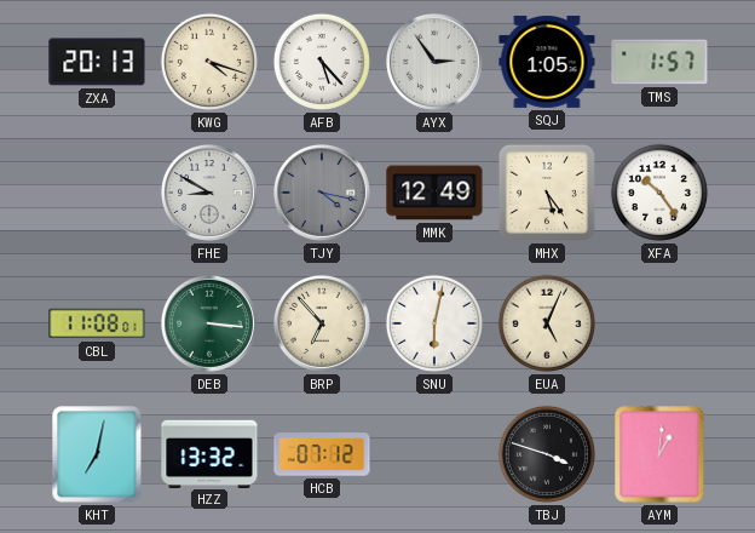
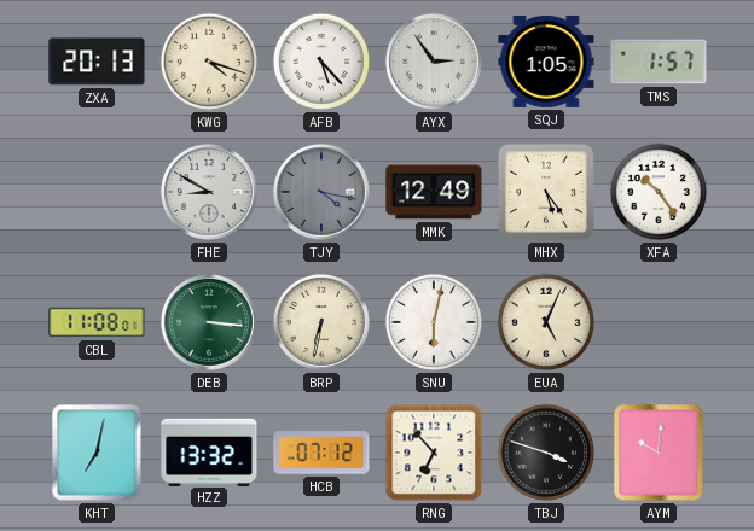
BRP: 6:53 -> 6:32 (321, 322)
RNG: none -> 6:53 (434, 453)
AYM: 1:01 -> 10:01 (659, 453)
